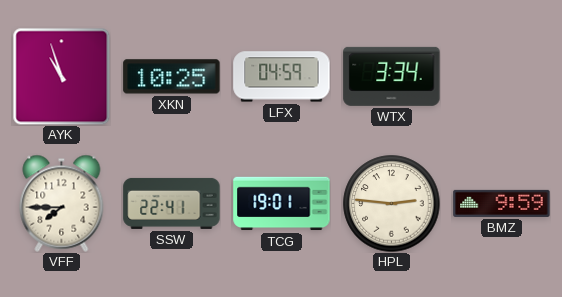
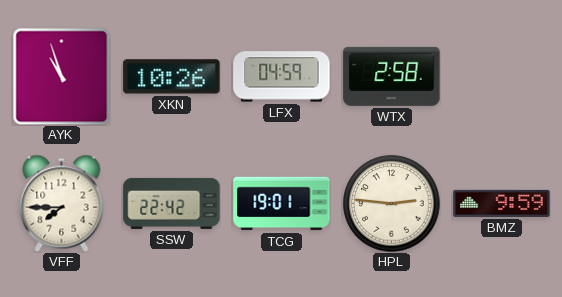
XKN: 10:25 -> 10:26 (172, 77)
WTX: 3:34 -> 2:58 (392, 76)
SSW: 22:41 -> 22:42 (172, 203)
